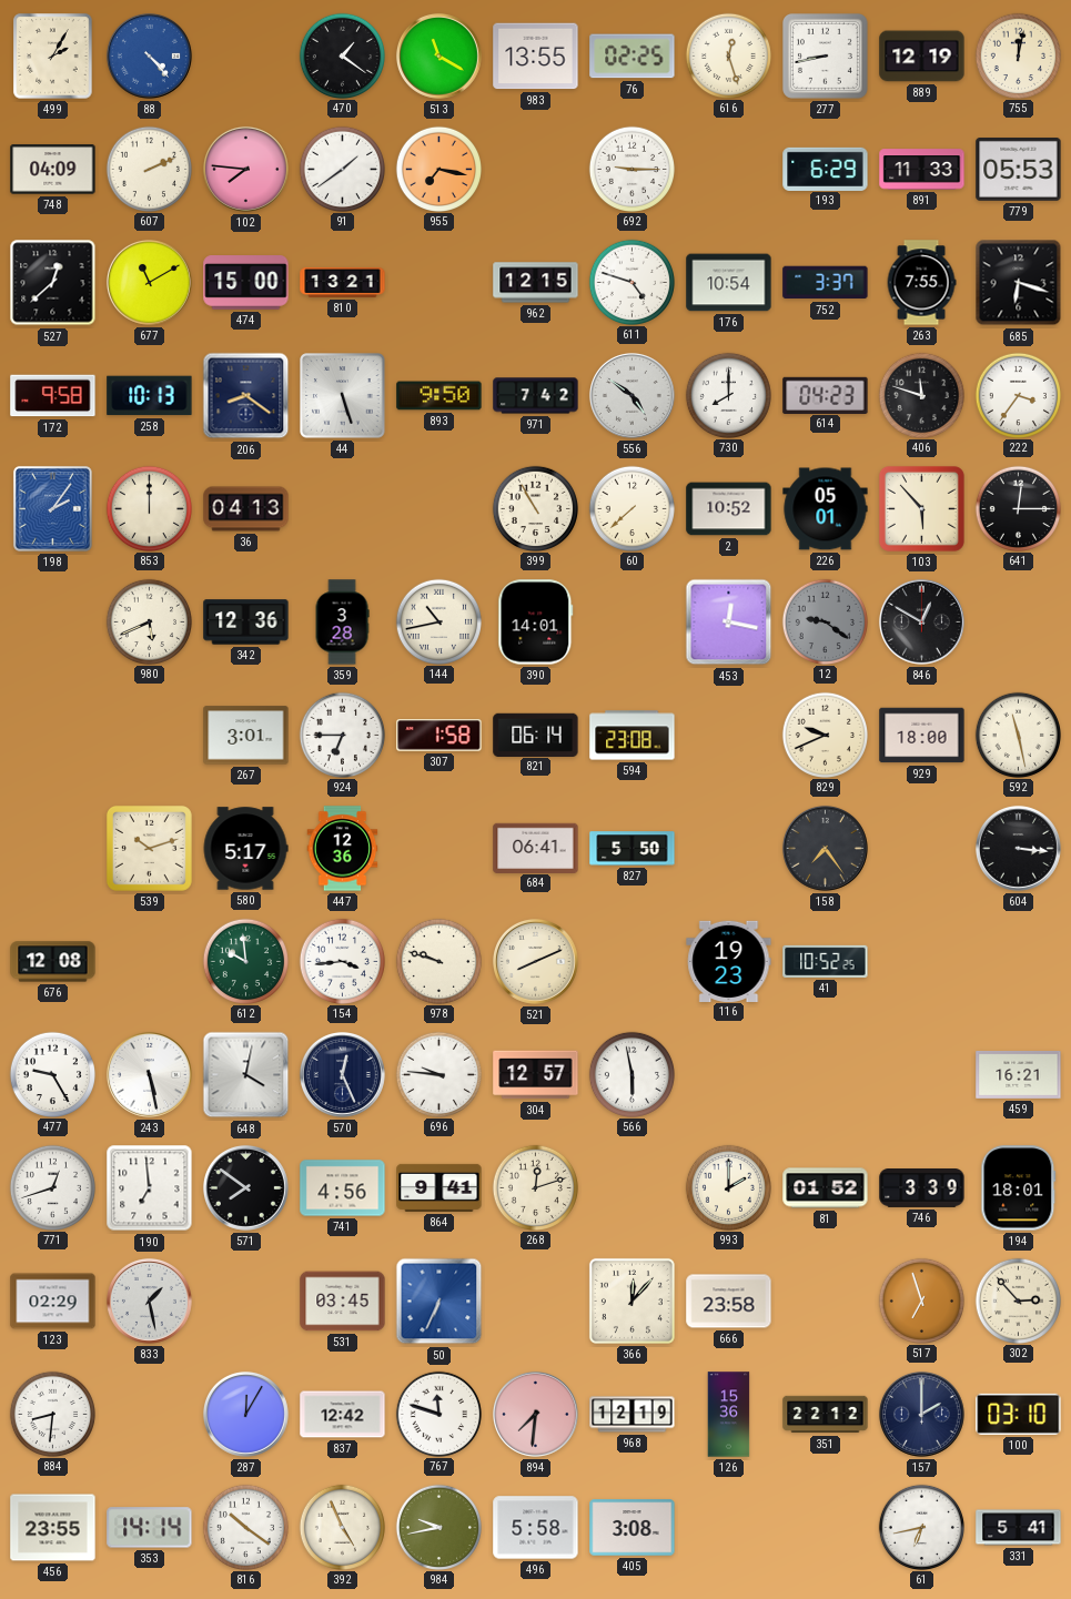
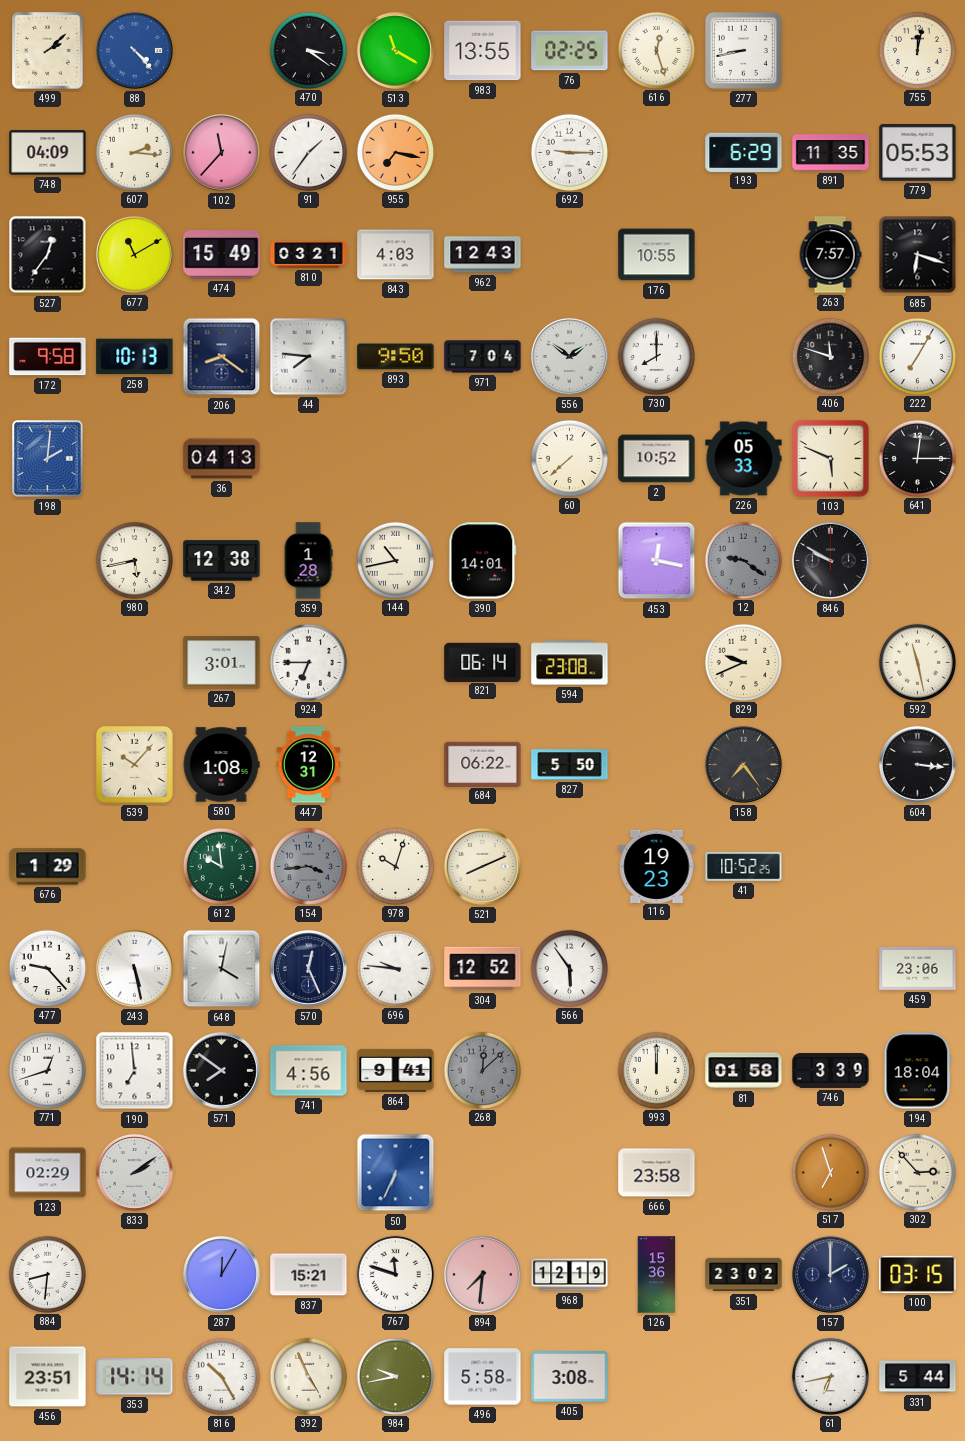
499: 2:05 -> 2:08 (48, 51)
470: 1:21 -> 3:21 (308, 50)
889: 12:19 -> none (922, 57)
607: 2:11 -> 2:16 (134, 152)
102: 7:46 -> 11:37 (221, 152)
91: 1:39 -> 1:36 (308, 152)
891: 11:33 -> 11:35 (831, 153)
527: 12:38 -> 12:36 (48, 255)
474: 15:00 -> 15:49 (222, 255)
810: 13:21 -> 03:21 (309, 255)
843: none -> 4:03 (396, 255)
962: 12:15 -> 12:43 (483, 255)
611: 4:48 -> none (632, 282)
176: 10:54 -> 10:55 (657, 255)
752: 3:37 -> none (826, 283)
263: 7:55 -> 7:57 (830, 255)
44: 5:27 -> 7:46 (309, 357)
971: 7:42 -> 7:04 (483, 357)
556: 4:51 -> 1:51 (569, 356)
614: 04:23 -> none (826, 395)
222: 3:36 -> 7:05 (917, 356)
198: 2:06 -> 2:01 (47, 458)
853: 12:00 -> none (149, 508)
399: 10:55 -> none (535, 508)
226: 05:01 -> 05:33 (744, 459)
103: 5:53 -> 5:49 (830, 458)
980: 5:41 -> 5:43 (134, 560)
342: 12:36 -> 12:38 (222, 561)
359: 3:28 -> 1:28 (308, 561)
846: 12:50 -> 9:50 (830, 560)
307: 1:58 -> none (439, 736)
929: 18:00 -> none (922, 736)
539: 10:12 -> 10:07 (134, 764)
580: 5:17 -> 1:08 (221, 765)
447: 12:36 -> 12:31 (309, 765)
684: 06:41 -> 06:22 (483, 764)
676: 12:08 -> 1:29 (48, 867)
154 dial: white -> grey (308, 866)
978: 9:48 -> 10:03 (395, 866)
477: 9:25 -> 9:23 (47, 968)
304: 12:57 -> 12:52 (483, 969)
566: 5:58 -> 5:54 (569, 968)
459: 16:21 -> 23:06 (918, 968)
268: 12:12 -> 12:08 (482, 1070)
268 dial: cream -> grey (482, 1070)
993: 2:00 -> 12:00 (656, 1070)
81: 01:52 -> 01:58 (744, 1071)
194: 18:01 -> 18:04 (918, 1071)
833: 1:28 -> 2:09 (134, 1172)
531: 03:45 -> none (343, 1302)
366: 12:07 -> none (632, 1301)
837: 12:42 -> 15:21 (309, 1275)
351: 22:12 -> 23:02 (744, 1275)
100: 03:10 -> 03:15 (918, 1274)
456: 23:55 -> 23:51 (48, 1377)
816: 10:21 -> 10:25 (221, 1376)
331: 5:41 -> 5:44 (918, 1377)
